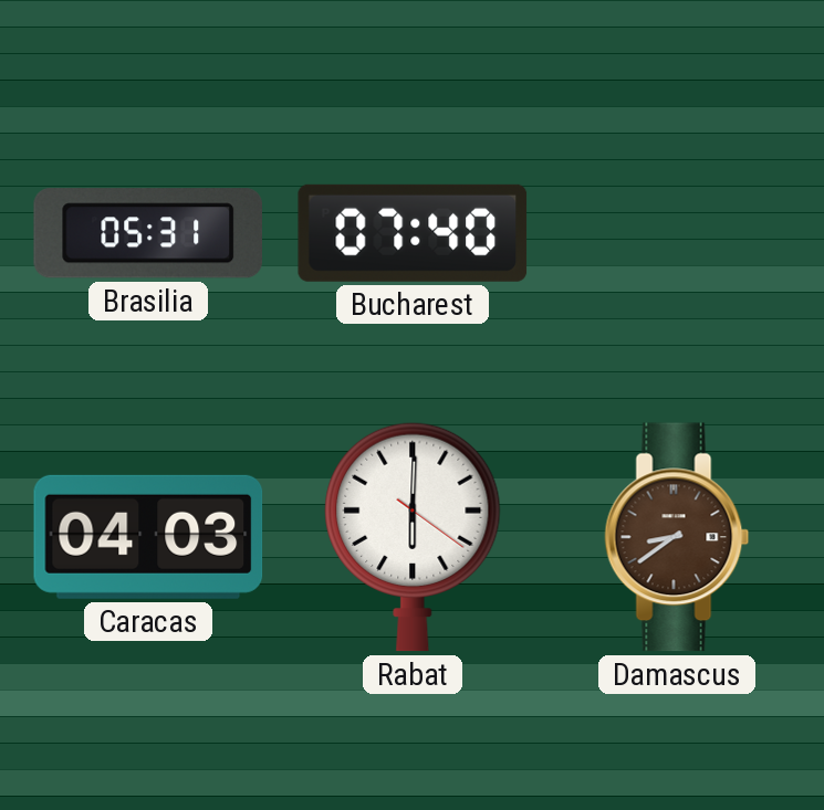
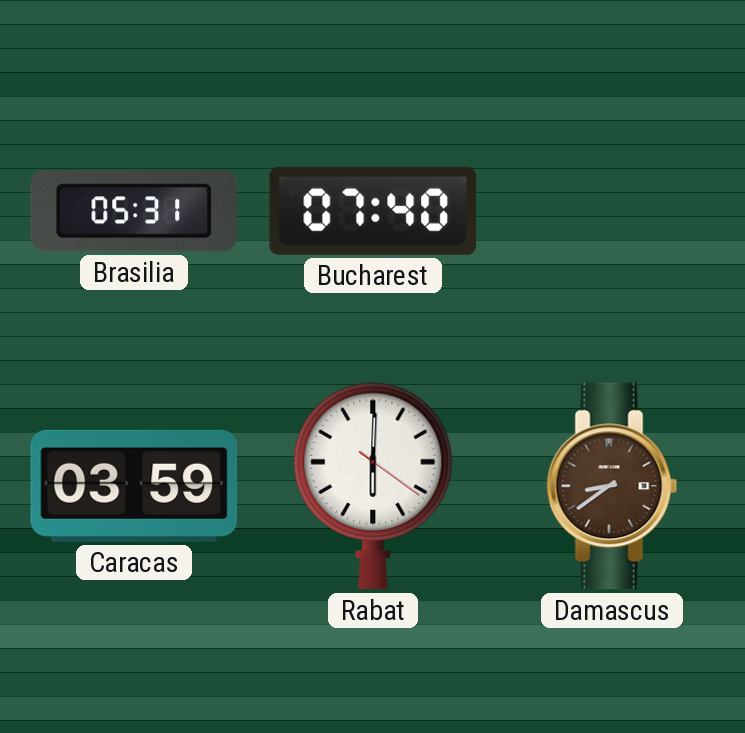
Caracas: 04:03 -> 03:59 (134, 486)
